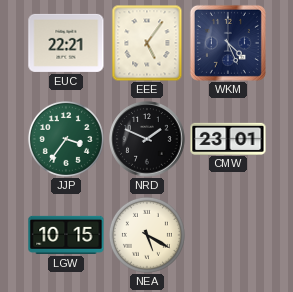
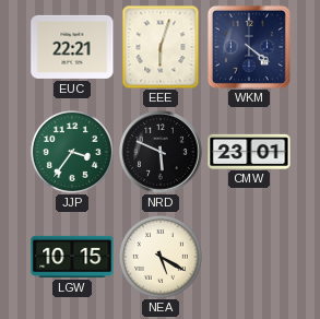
EEE: 5:06 -> 6:03 (161, 47)
WKM: 4:26 -> 4:21 (249, 47)
NRD: 1:49 -> 5:49 (161, 152)
